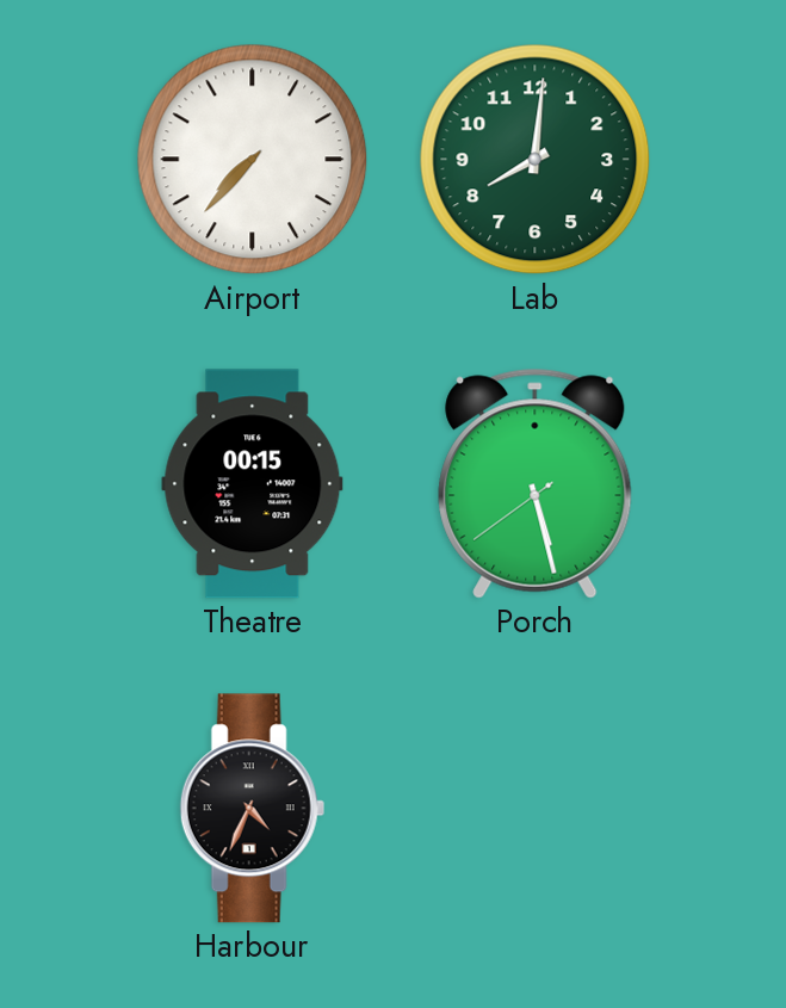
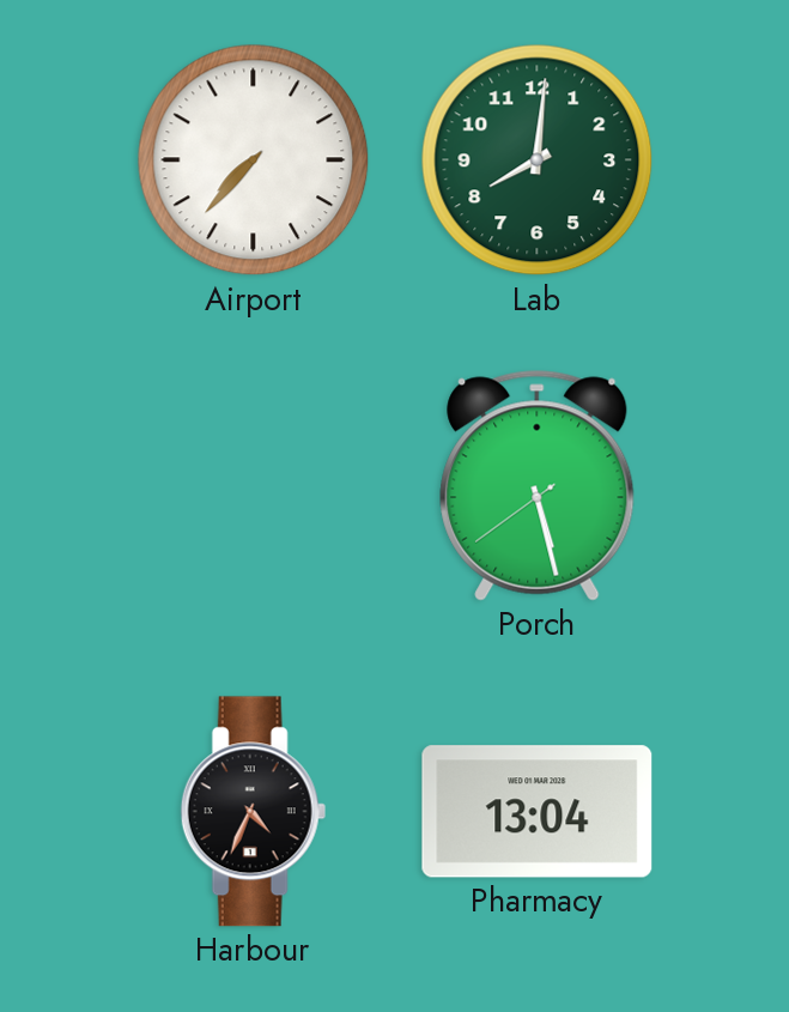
Theatre: 00:15 -> none (253, 484)
Pharmacy: none -> 13:04 (538, 812)
